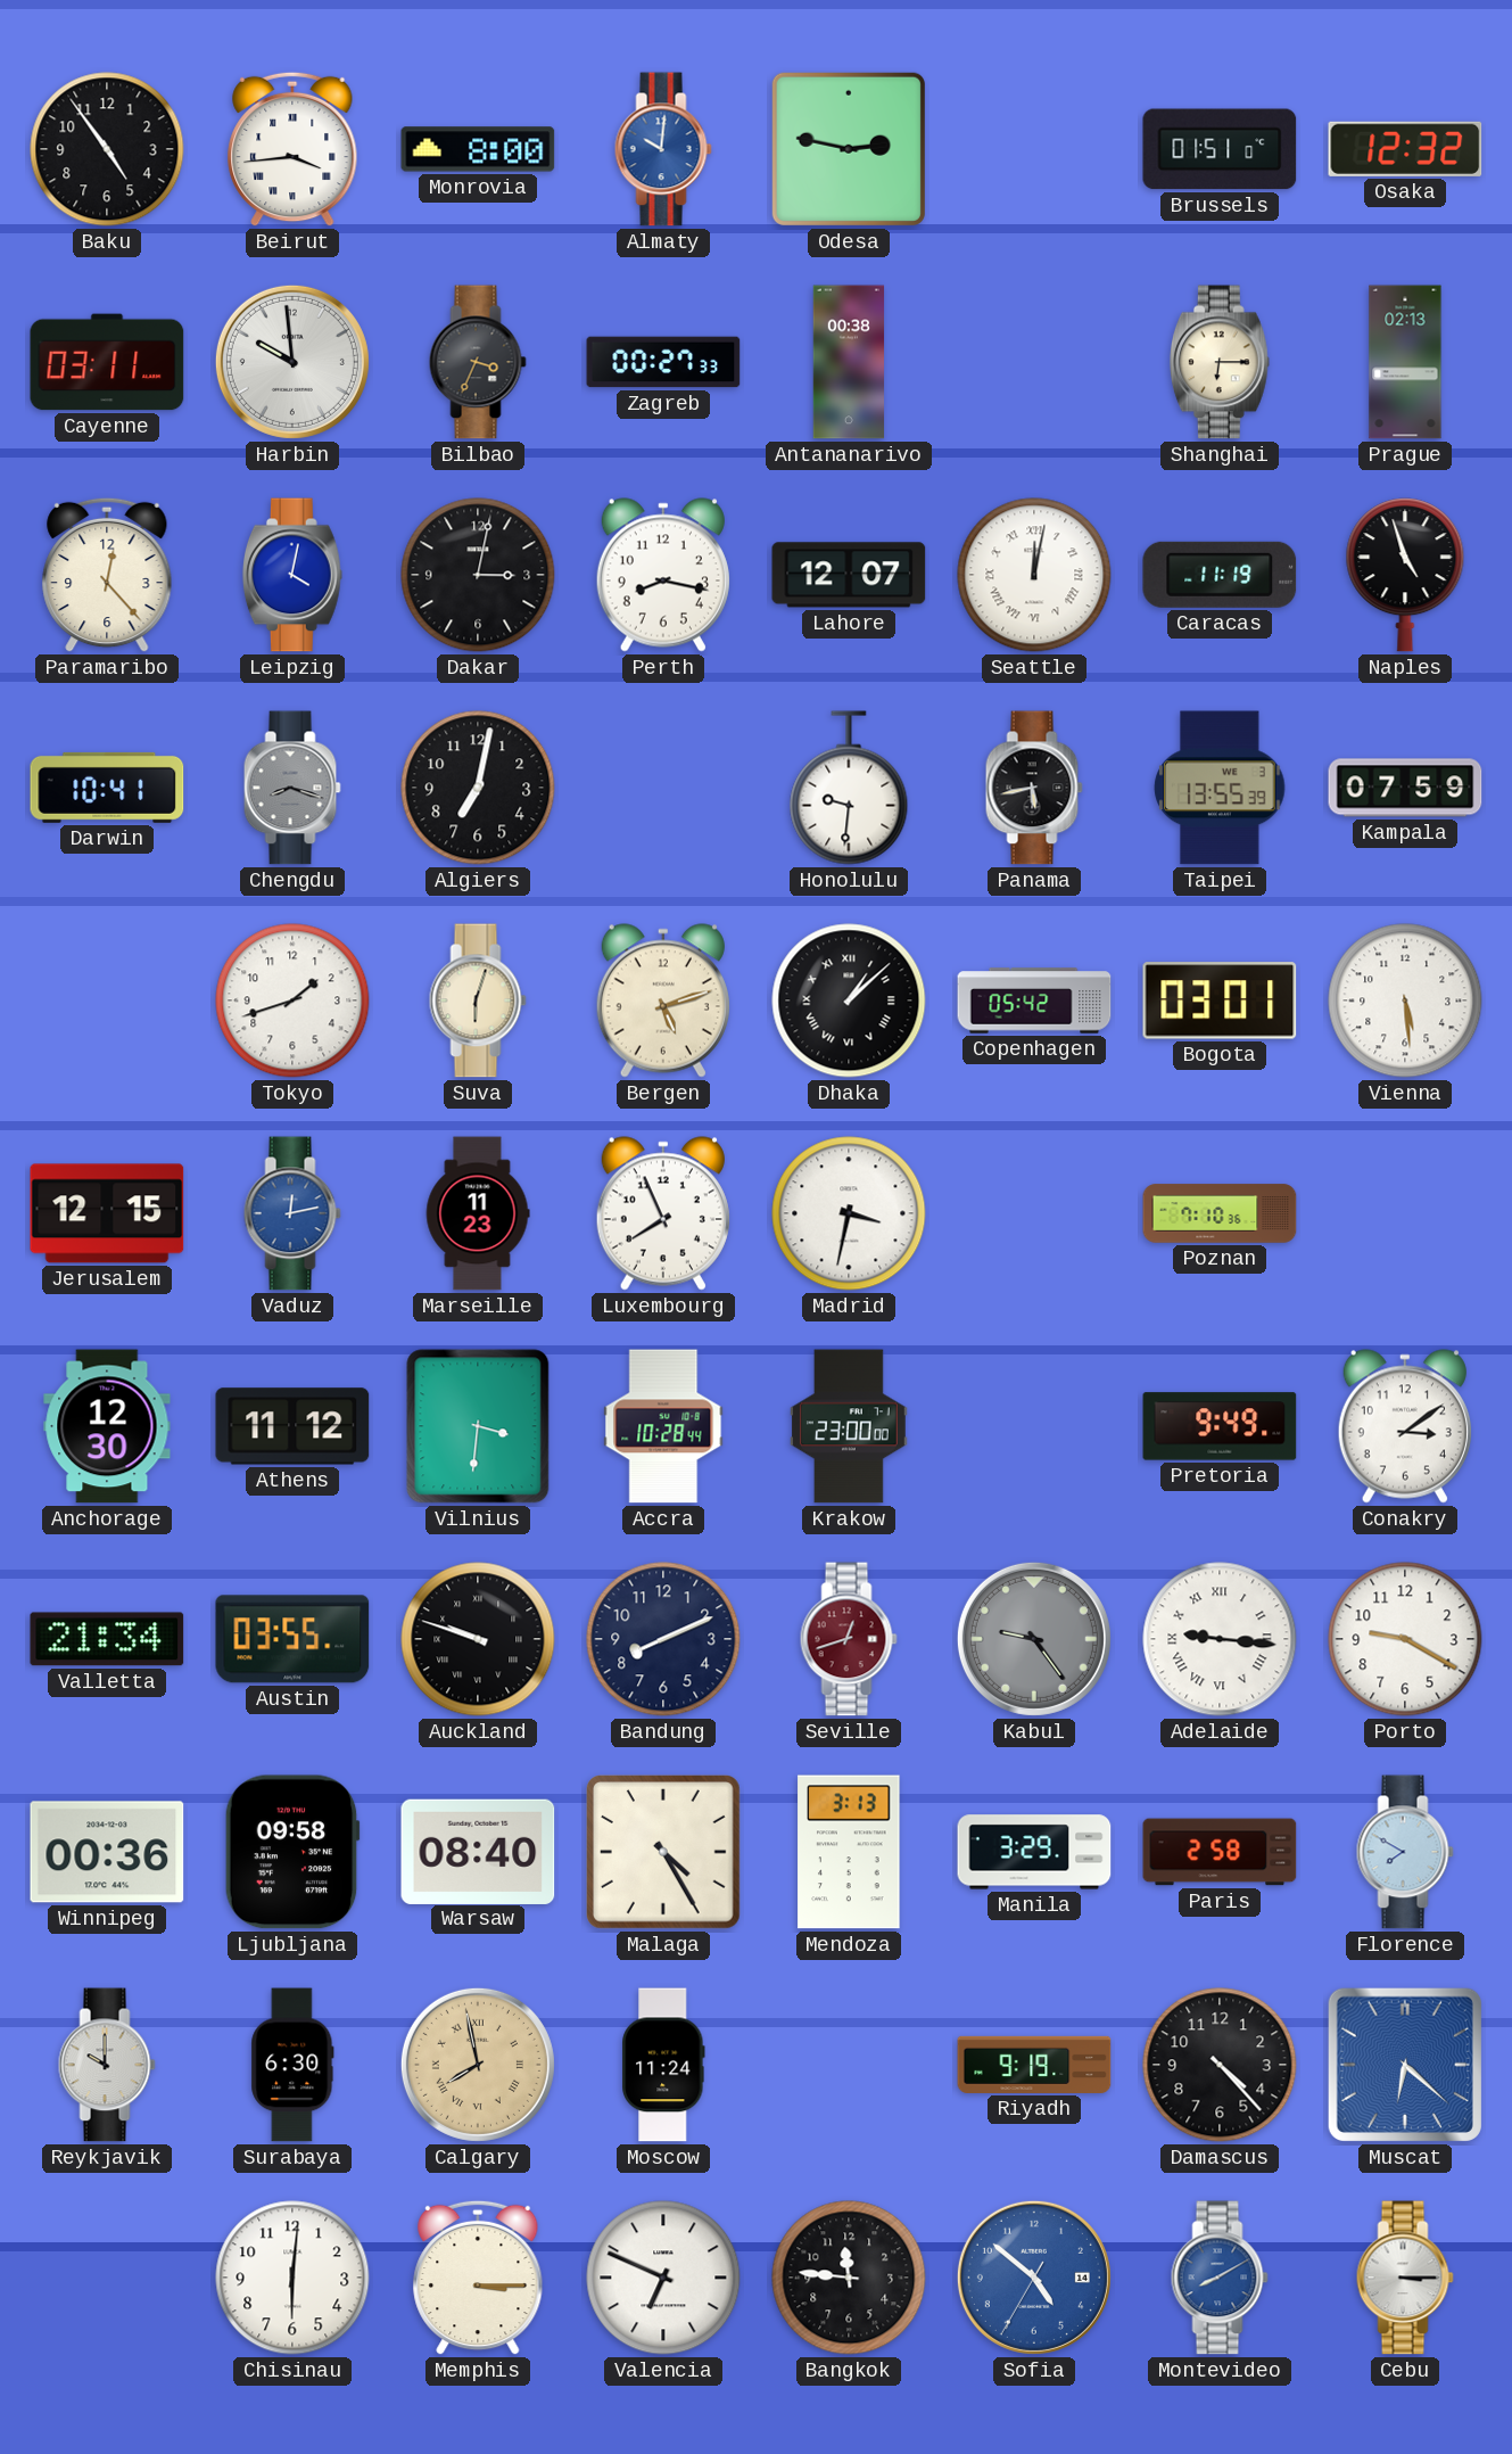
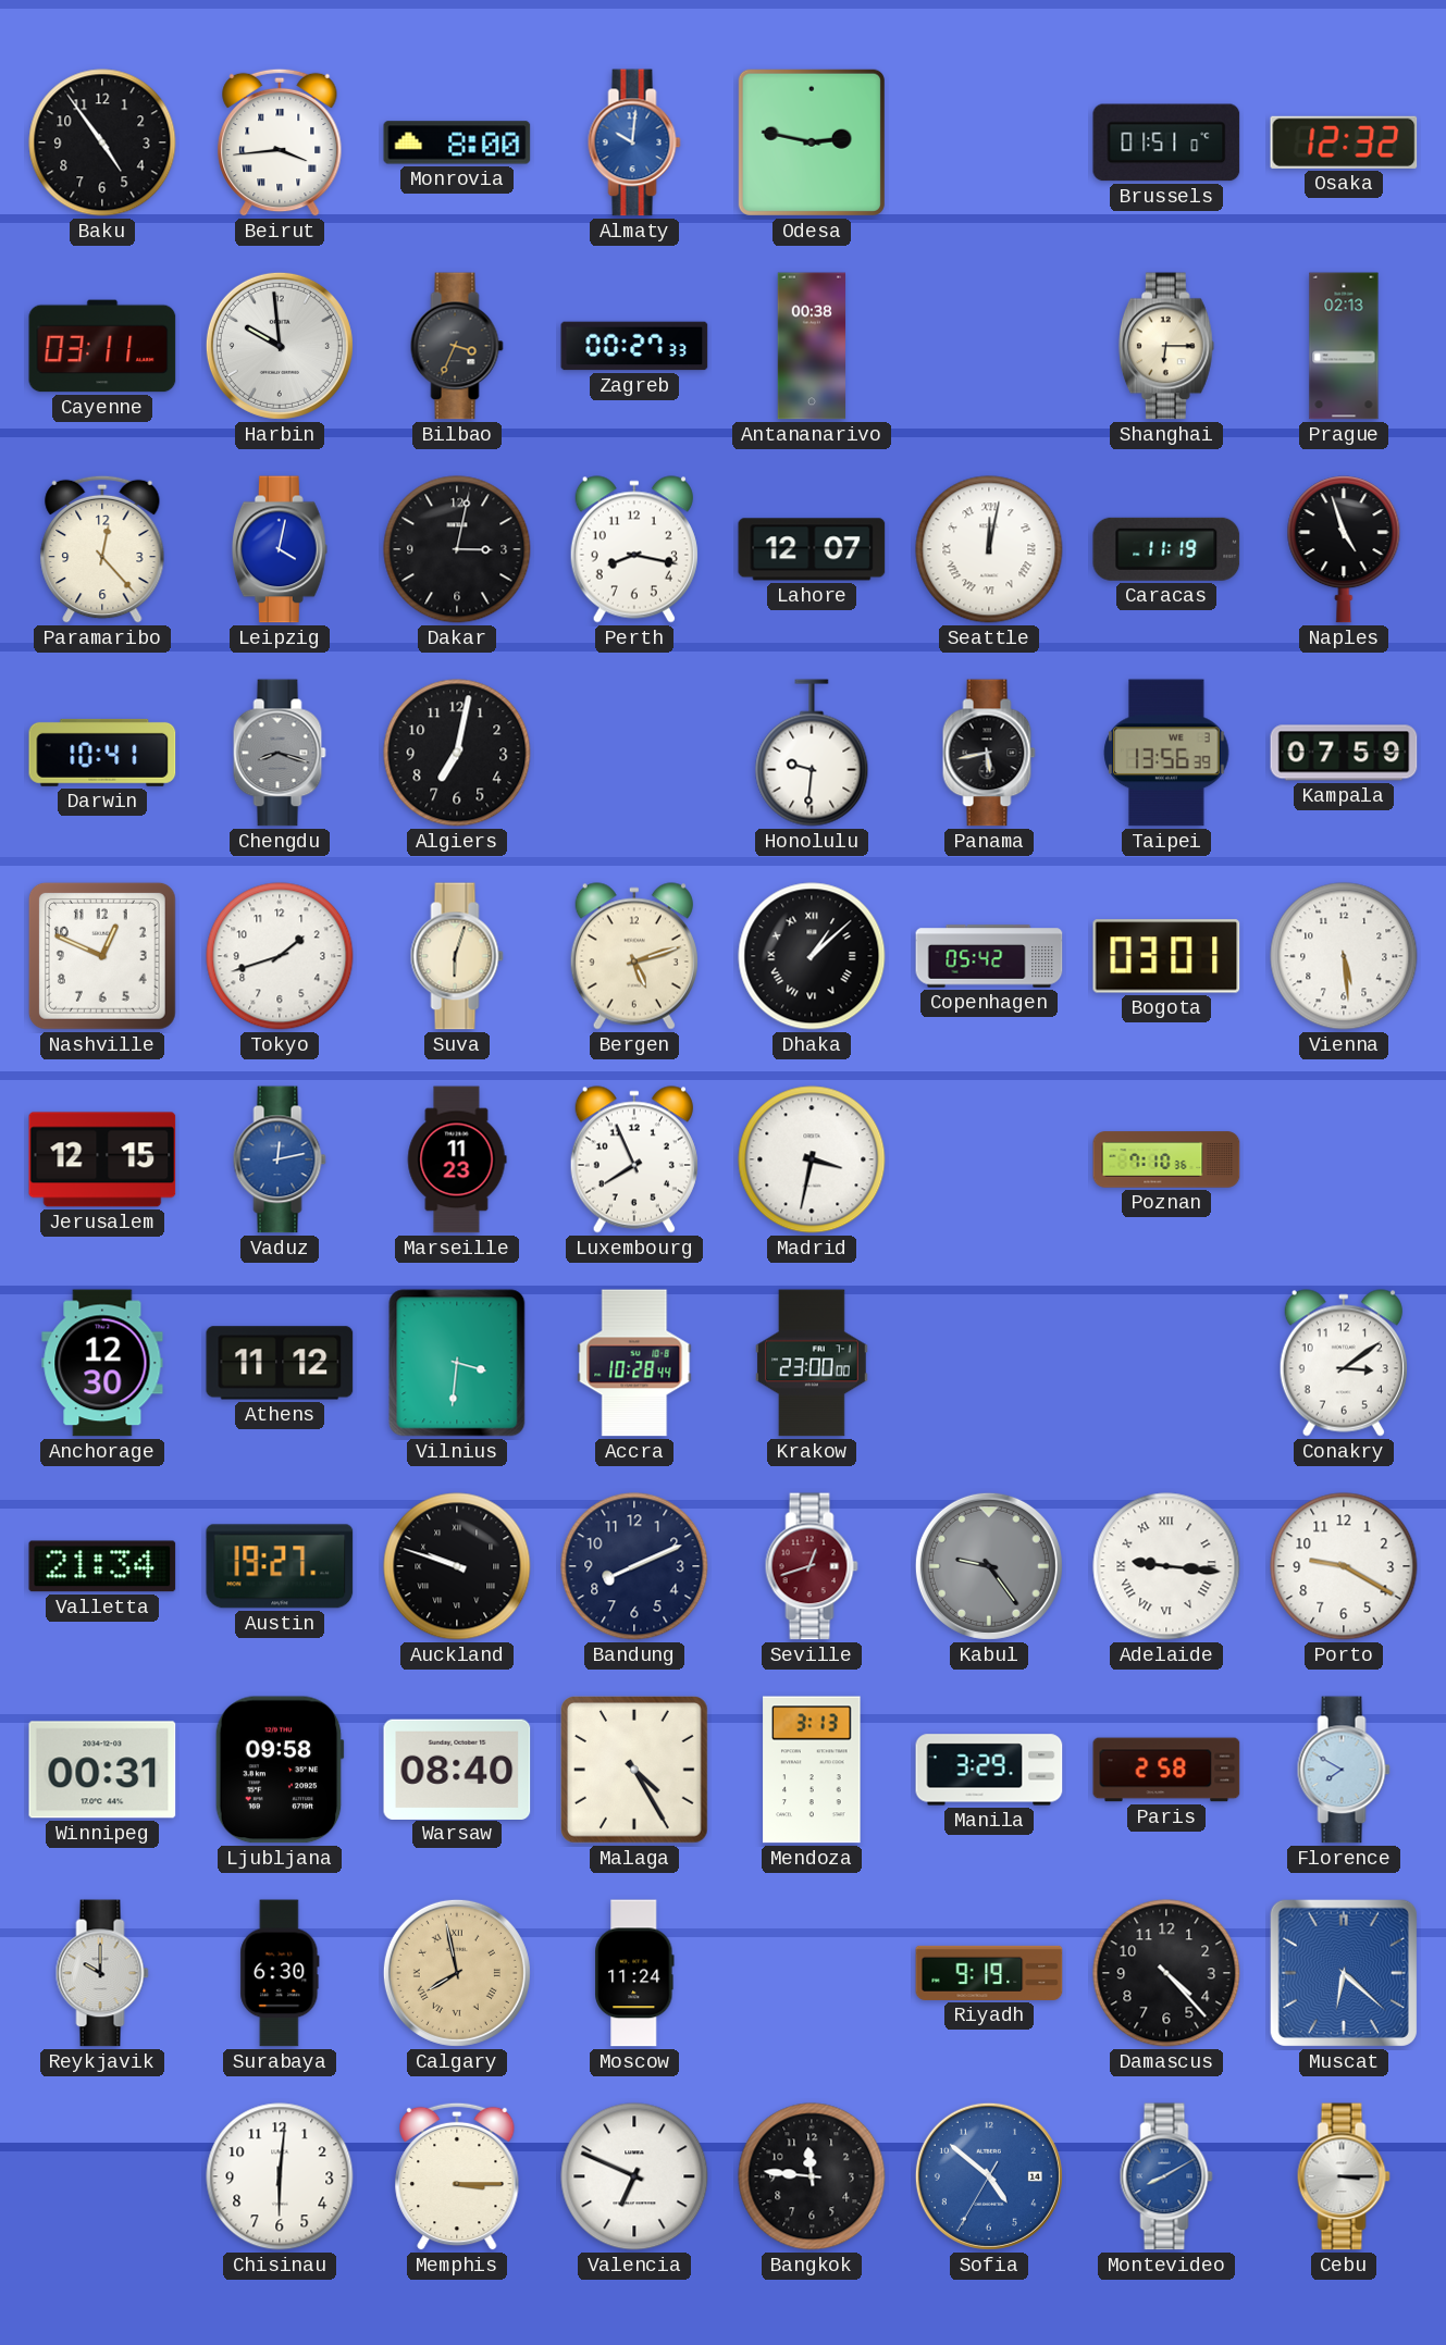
Taipei: 13:55 -> 13:56 (1166, 753)
Nashville: none -> 12:49 (102, 956)
Pretoria: 9:49 -> none (1220, 1426)
Austin: 03:55 -> 19:27 (280, 1566)
Winnipeg: 00:36 -> 00:31 (102, 1770)
